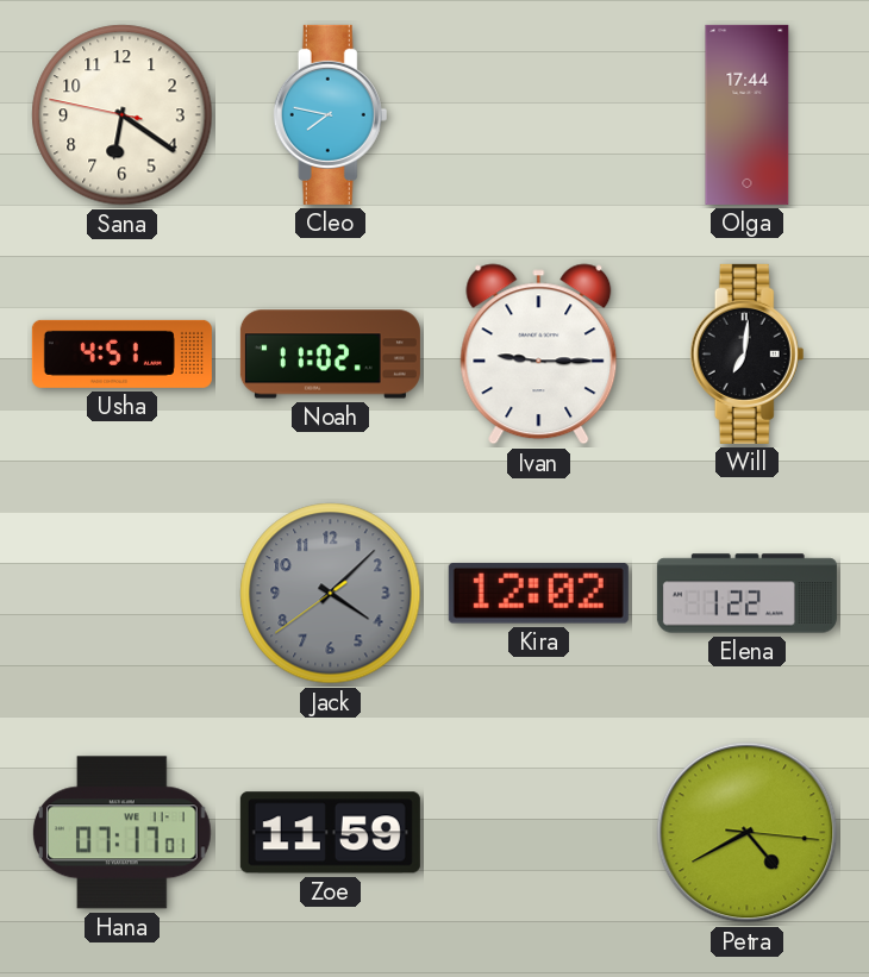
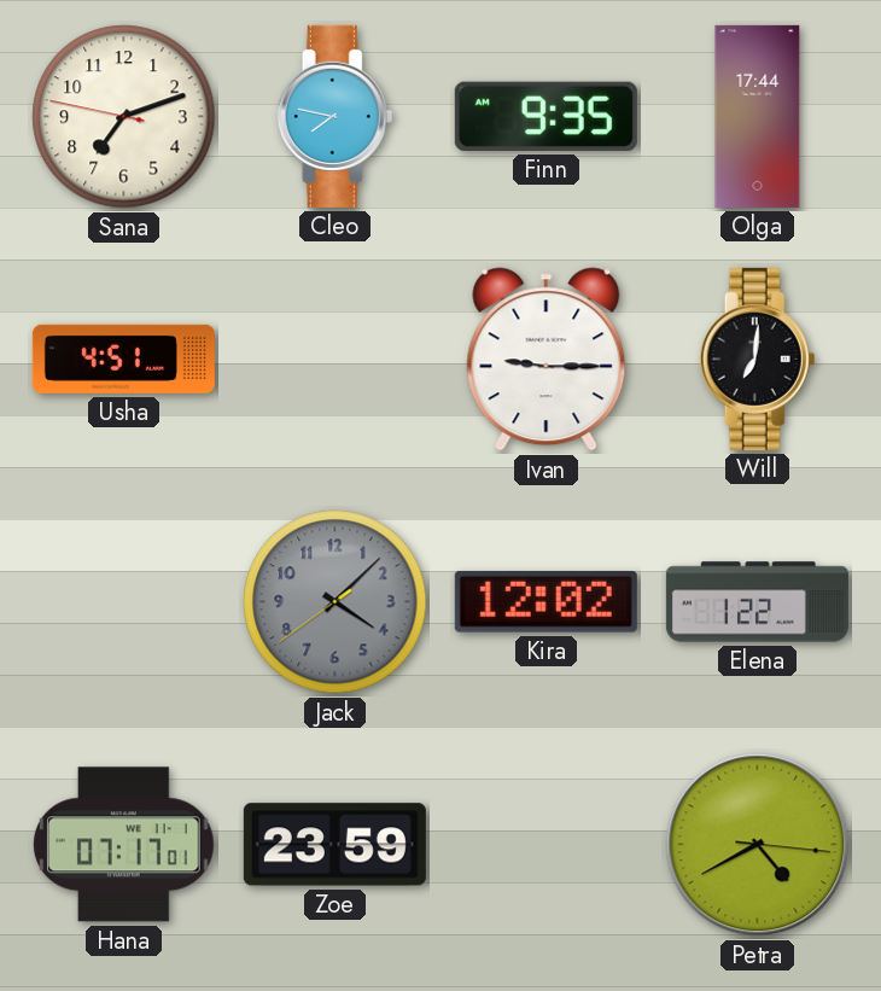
Sana: 6:20 -> 7:11 (124, 117)
Finn: none -> 9:35 (545, 116)
Noah: 11:02 -> none (330, 355)
Zoe: 11:59 -> 23:59 (334, 845)
